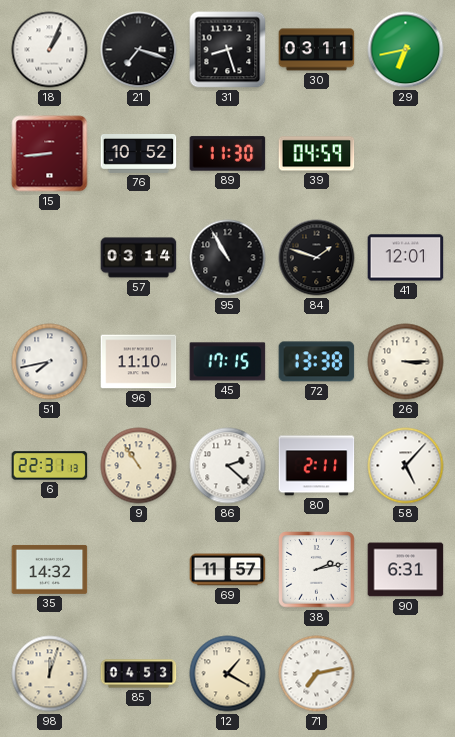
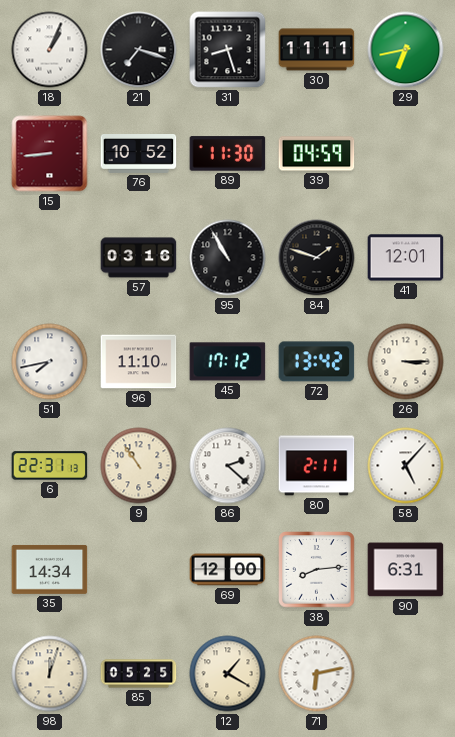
30: 03:11 -> 11:11 (317, 50)
57: 03:14 -> 03:16 (139, 258)
45: 17:15 -> 17:12 (228, 362)
72: 13:38 -> 13:42 (317, 362)
35: 14:32 -> 14:34 (50, 569)
69: 11:57 -> 12:00 (228, 570)
38: 2:13 -> 8:14 (317, 570)
85: 04:53 -> 05:25 (139, 674)
71: 7:13 -> 6:13 (317, 674)
